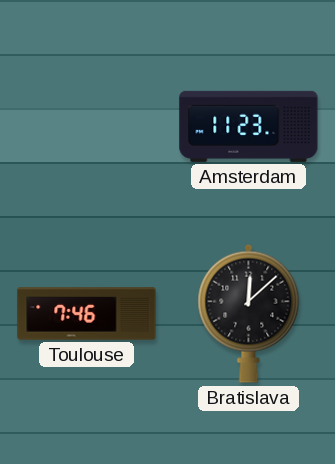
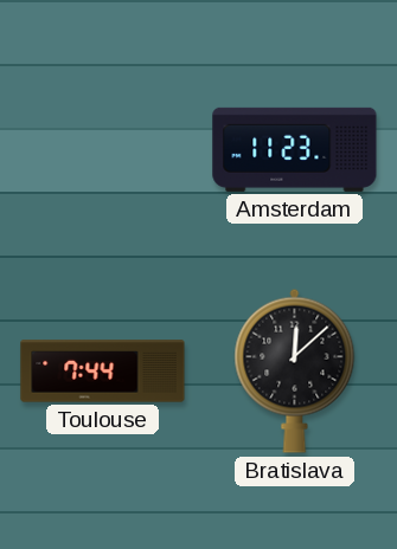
Toulouse: 7:46 -> 7:44 (103, 372)
